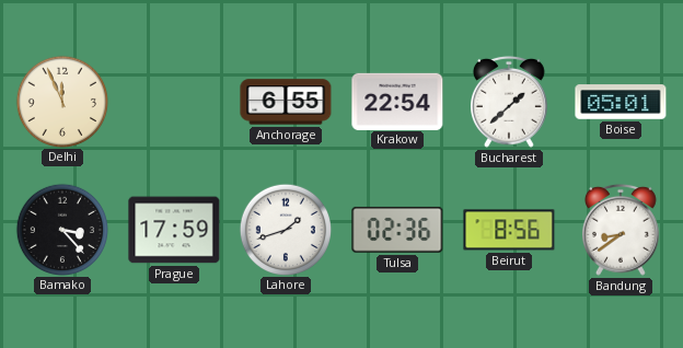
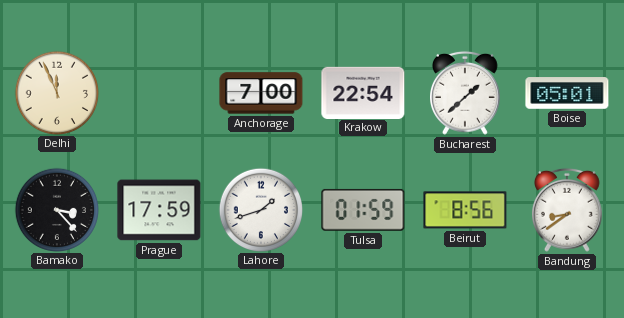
Anchorage: 6:55 -> 7:00 (261, 93)
Tulsa: 02:36 -> 01:59 (363, 210)
